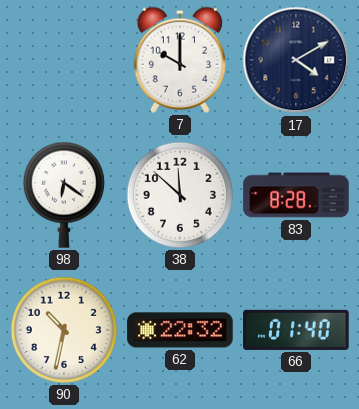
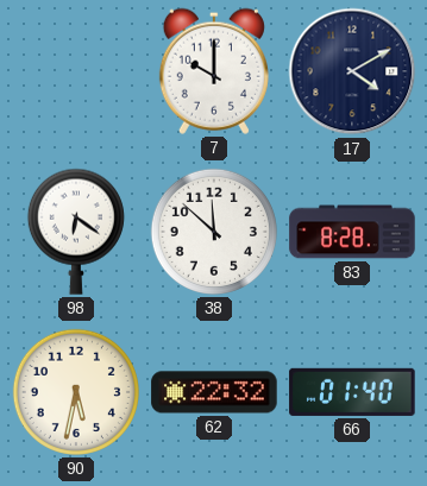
90: 10:32 -> 5:32 (76, 392)
